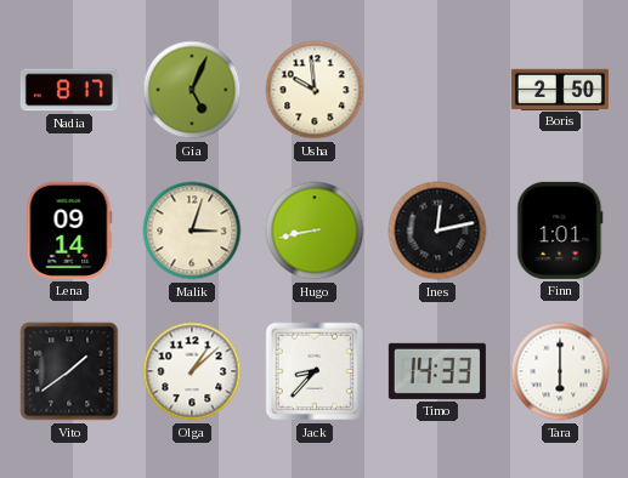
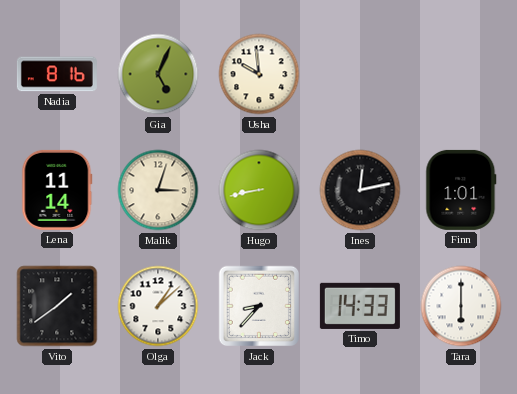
Nadia: 8:17 -> 8:16 (57, 74)
Boris: 2:50 -> none (560, 89)
Lena: 09:14 -> 11:14 (57, 190)
